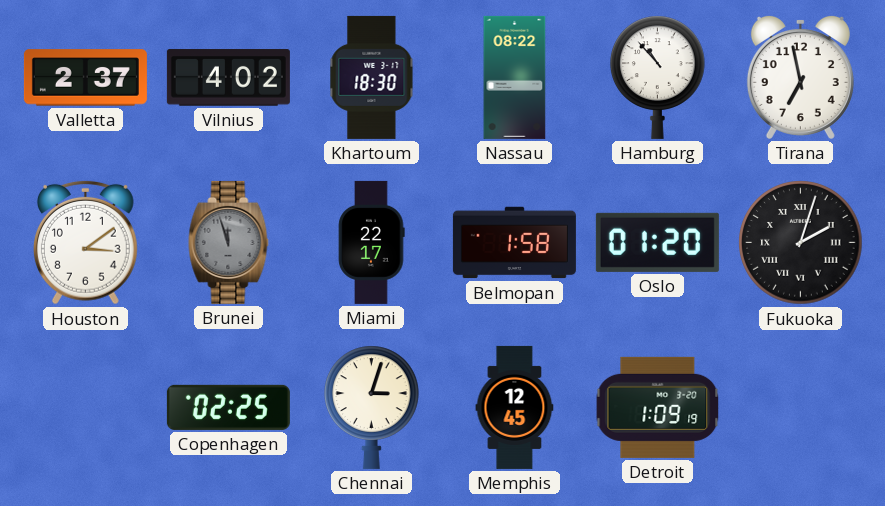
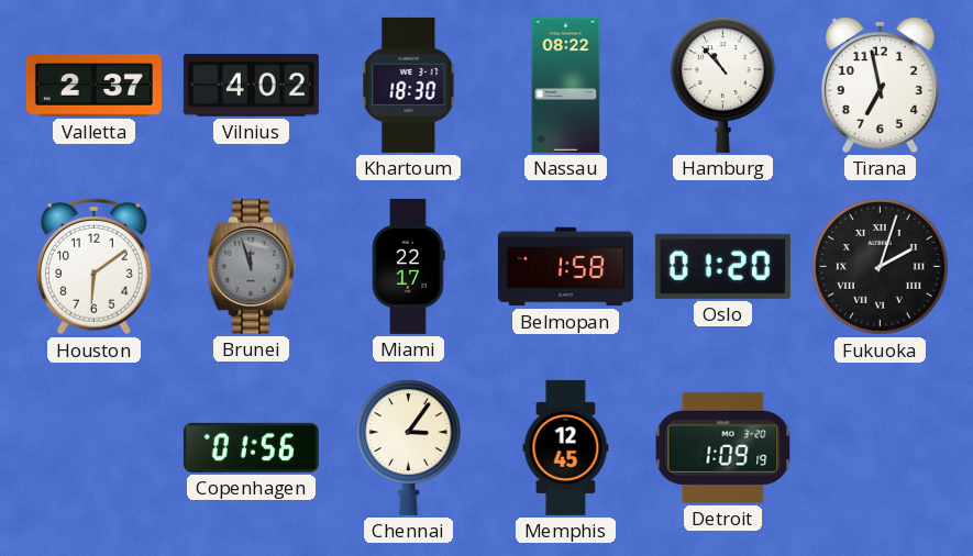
Houston: 3:09 -> 6:09 (93, 266)
Copenhagen: 02:25 -> 01:56 (251, 447)
Chennai: 3:03 -> 3:06 (409, 447)
